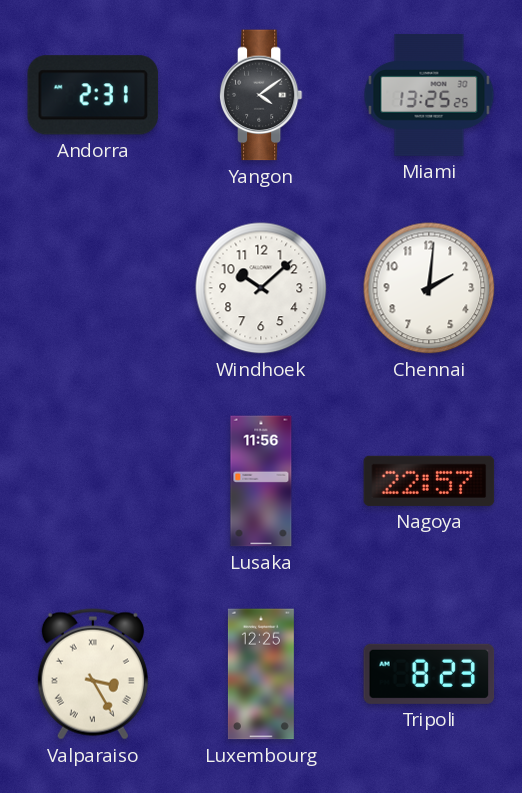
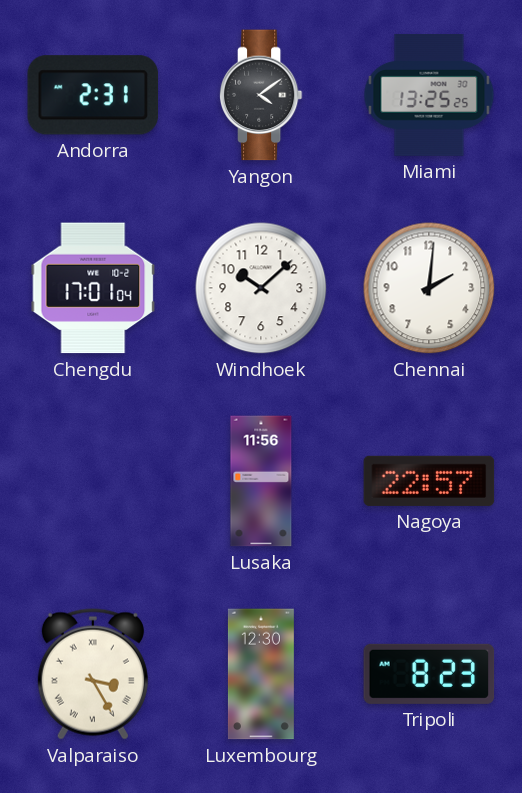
Chengdu: none -> 17:01 (93, 288)
Luxembourg: 12:25 -> 12:30 (261, 674)
